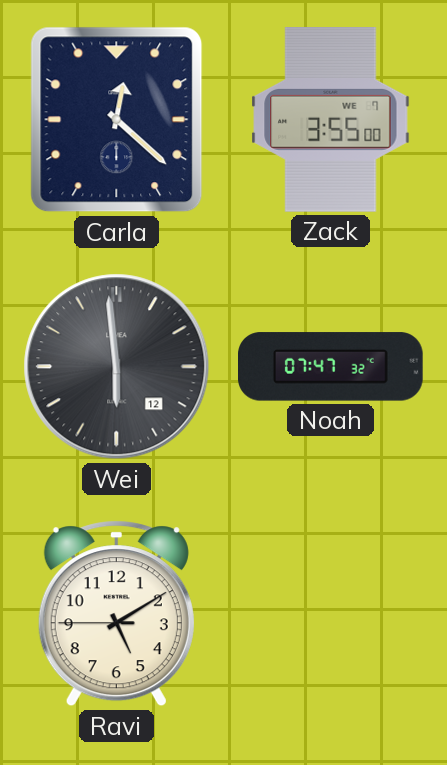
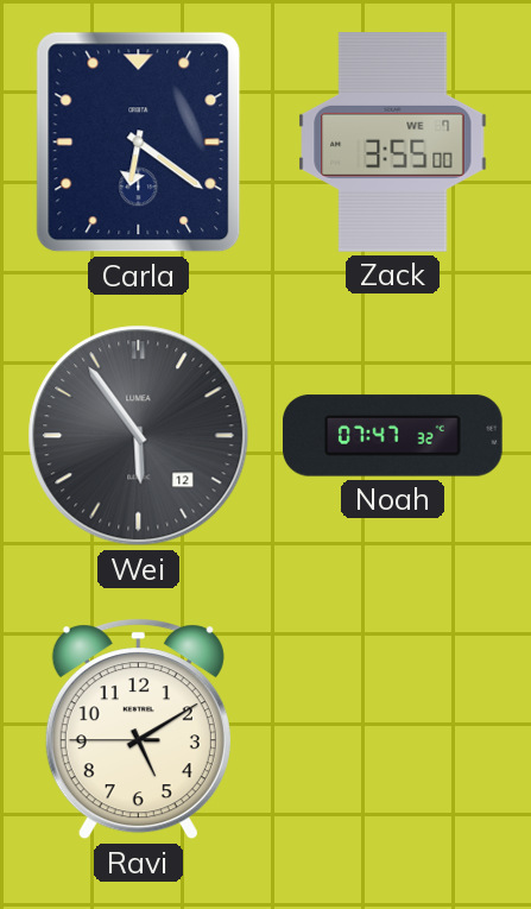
Carla: 12:22 -> 6:21 (139, 143)
Wei: 5:59 -> 5:54 (139, 436)
